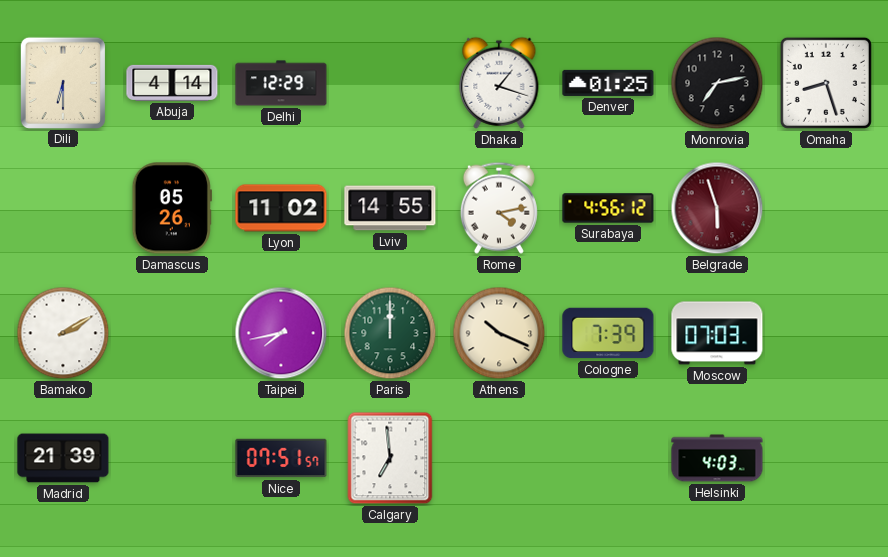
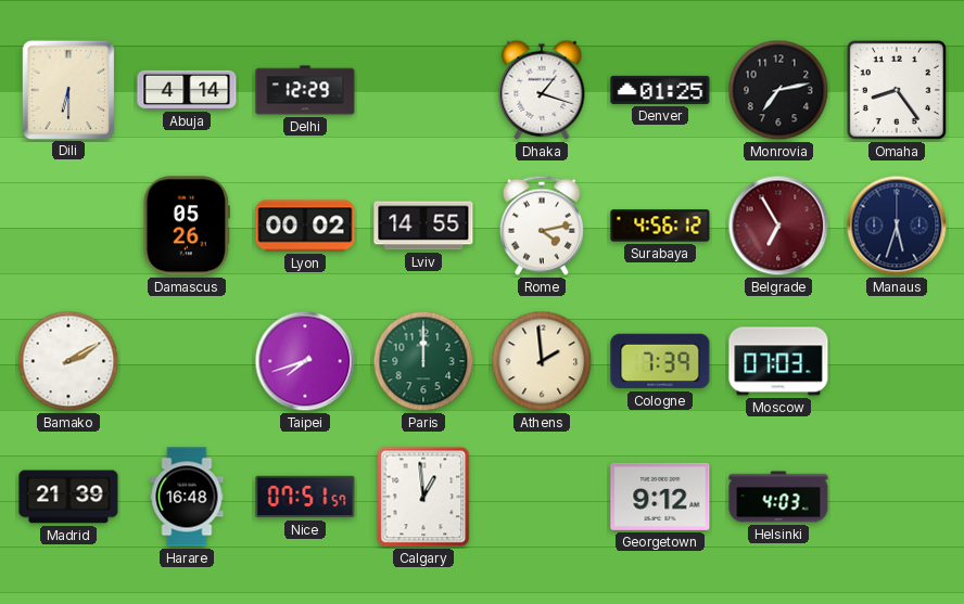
Omaha: 8:27 -> 8:24 (897, 90)
Lyon: 11:02 -> 00:02 (305, 226)
Belgrade: 5:57 -> 6:55 (778, 226)
Manaus: none -> 5:33 (897, 226)
Taipei: 7:43 -> 7:42 (305, 361)
Athens: 10:19 -> 1:59 (542, 361)
Harare: none -> 16:48 (187, 497)
Calgary: 6:59 -> 12:59 (423, 497)
Georgetown: none -> 9:12 (660, 497)
